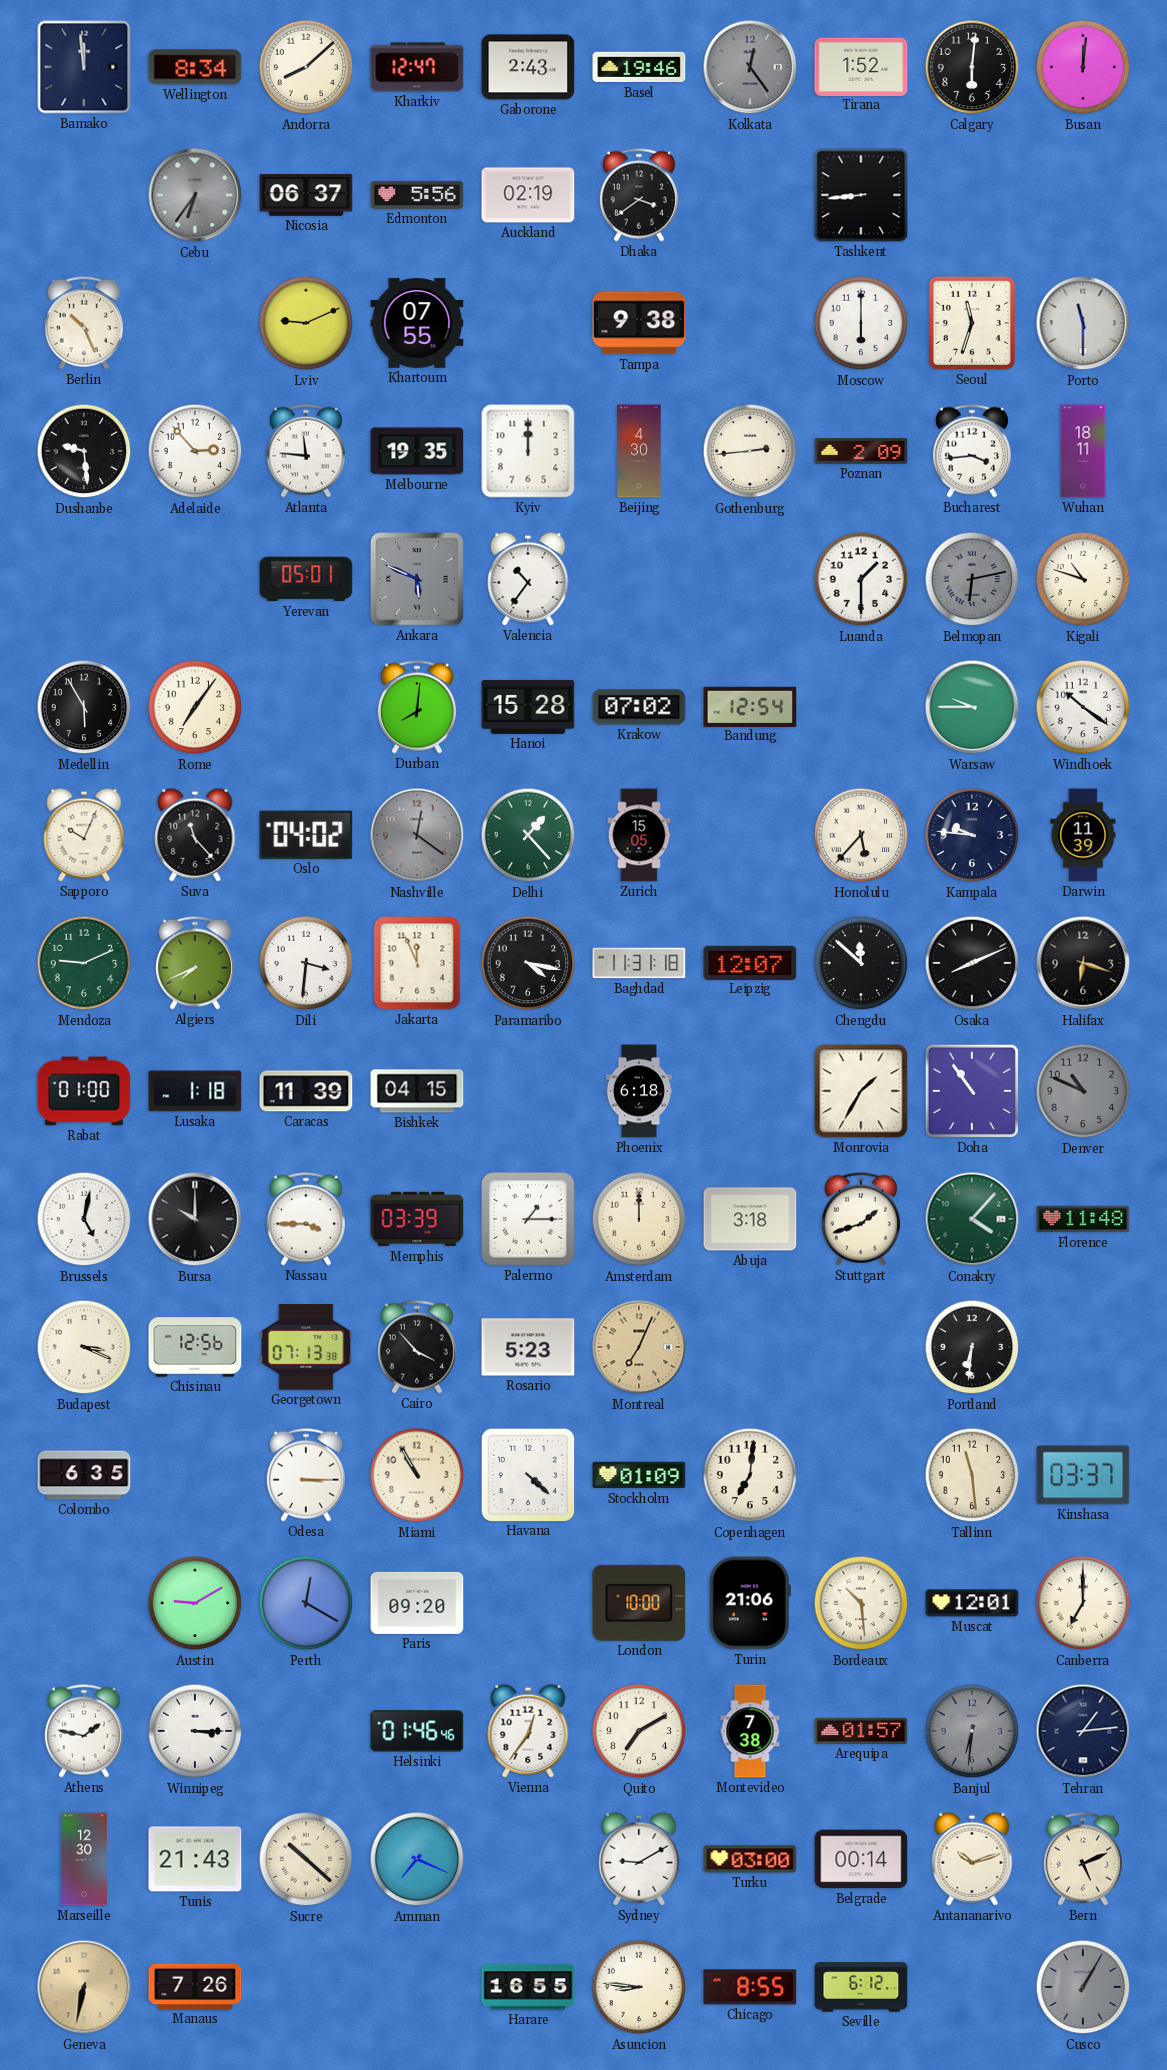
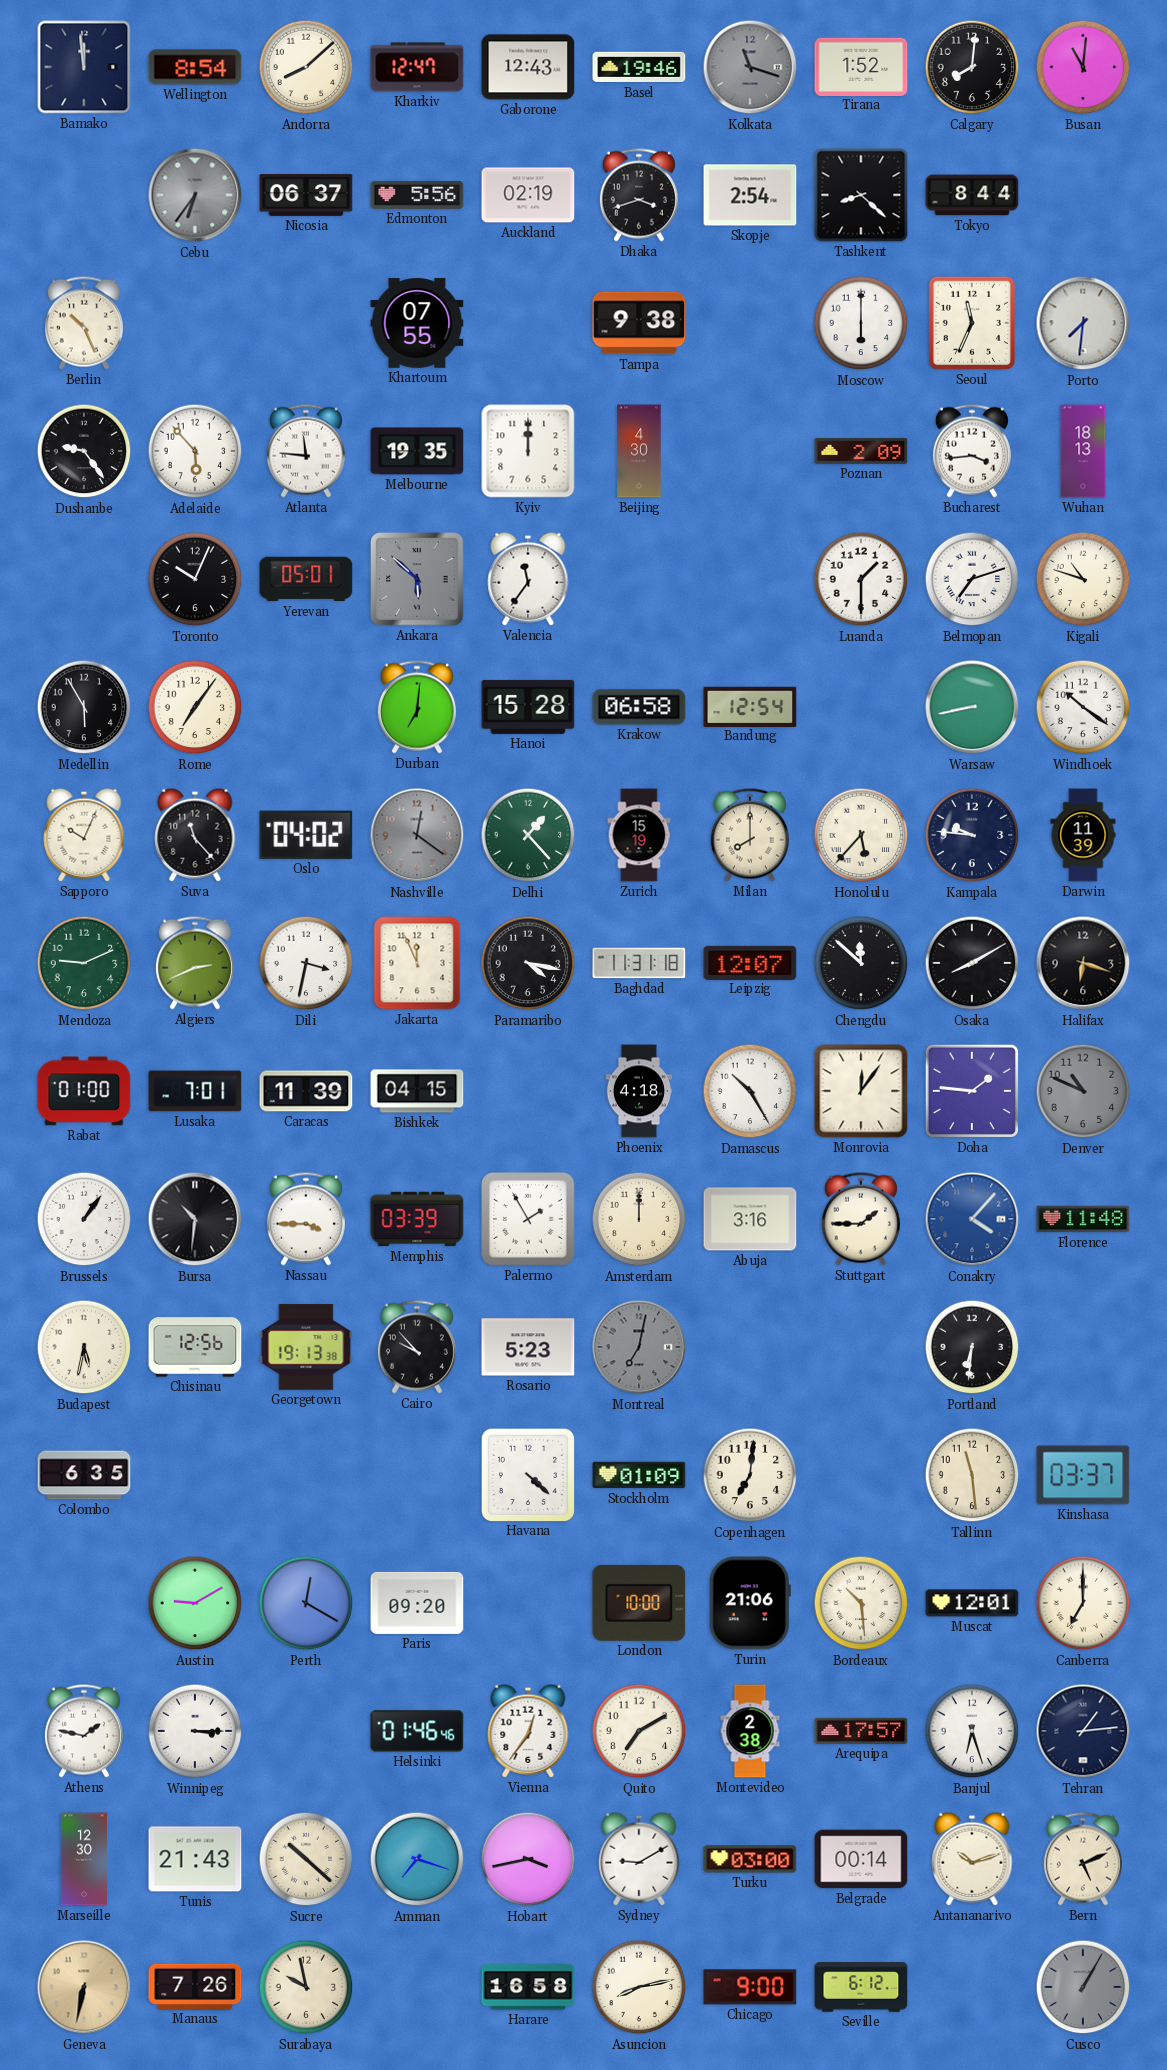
Wellington: 8:34 -> 8:54 (195, 67)
Gaborone: 2:43 -> 12:43 (528, 67)
Kolkata: 12:24 -> 11:18 (750, 67)
Calgary: 6:01 -> 8:01 (972, 67)
Busan: 12:01 -> 11:01 (1083, 67)
Dhaka: 3:39 -> 3:42 (639, 195)
Skopje: none -> 2:54 (750, 195)
Tashkent: 8:44 -> 8:22 (861, 195)
Tokyo: none -> 8:44 (972, 195)
Lviv: 9:11 -> none (306, 323)
Seoul: 11:33 -> 11:34 (972, 323)
Porto: 11:30 -> 7:31 (1083, 323)
Dushanbe: 9:29 -> 9:24 (84, 451)
Adelaide: 2:53 -> 5:53 (195, 451)
Gothenburg: 2:44 -> none (750, 451)
Wuhan: 18:11 -> 18:13 (1083, 451)
Toronto: none -> 10:04 (195, 579)
Ankara: 5:49 -> 5:52 (417, 579)
Valencia: 10:36 -> 11:36 (528, 579)
Belmopan: 6:13 -> 7:12 (972, 579)
Belmopan dial: grey -> white (972, 579)
Durban: 8:01 -> 7:01 (417, 707)
Krakow: 07:02 -> 06:58 (639, 707)
Warsaw: 9:45 -> 8:43 (972, 707)
Zurich: 15:05 -> 15:19 (639, 835)
Milan: none -> 8:00 (750, 835)
Algiers: 7:41 -> 2:41 (195, 963)
Dili: 3:31 -> 3:32 (306, 963)
Osaka: 8:11 -> 8:10 (972, 963)
Lusaka: 1:18 -> 7:01 (195, 1091)
Phoenix: 6:18 -> 4:18 (638, 1091)
Damascus: none -> 10:25 (750, 1091)
Monrovia: 1:35 -> 12:06 (861, 1091)
Doha: 10:54 -> 1:46 (972, 1091)
Brussels: 5:02 -> 1:06 (84, 1219)
Bursa: 10:00 -> 10:31 (195, 1219)
Palermo: 1:15 -> 1:55 (529, 1220)
Abuja: 3:18 -> 3:16 (750, 1219)
Stuttgart: 1:42 -> 1:45 (861, 1219)
Conakry dial: green -> blue (972, 1219)
Budapest: 3:19 -> 5:32 (84, 1347)
Georgetown: 07:13 -> 19:13 (306, 1347)
Cairo: 3:53 -> 9:53 (417, 1347)
Montreal: 7:04 -> 7:02 (639, 1347)
Montreal dial: champagne -> grey (639, 1347)
Odesa: 3:15 -> none (306, 1475)
Miami: 10:55 -> none (417, 1475)
Montevideo: 7:38 -> 2:38 (750, 1731)
Arequipa: 01:57 -> 17:57 (861, 1731)
Banjul: 6:31 -> 6:27 (972, 1731)
Banjul dial: grey -> white (972, 1731)
Amman: 7:19 -> 7:18 (417, 1859)
Hobart: none -> 3:43 (528, 1859)
Surabaya: none -> 9:58 (306, 1987)
Harare: 16:55 -> 16:58 (528, 1987)
Asuncion: 8:46 -> 8:13 (639, 1987)
Chicago: 8:55 -> 9:00 (750, 1987)
